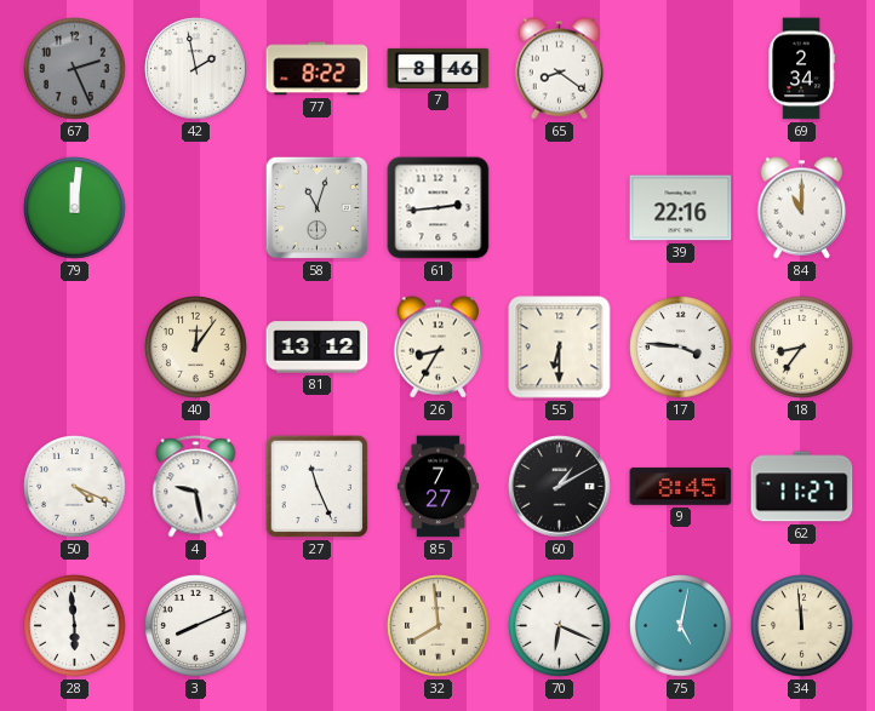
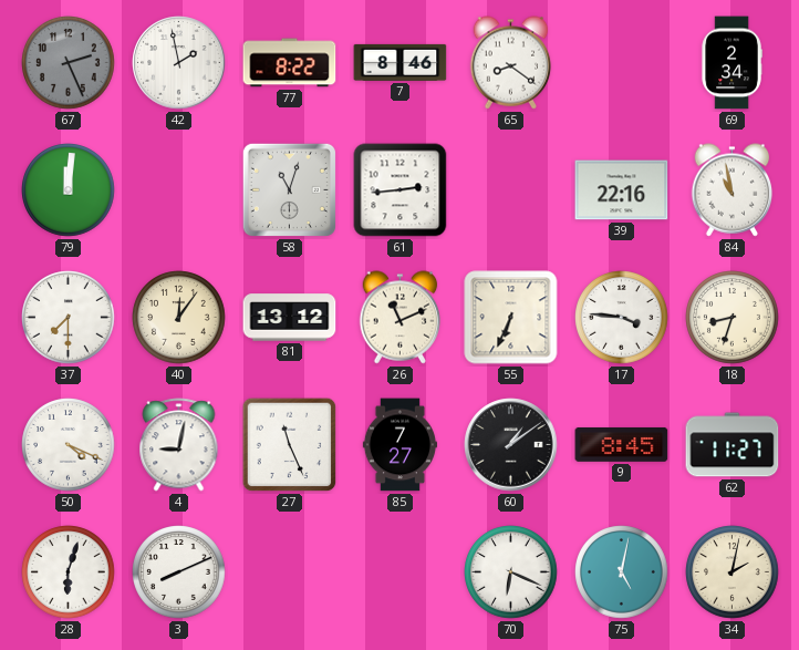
84: 11:00 -> 10:58 (733, 190)
37: none -> 7:30 (69, 318)
26: 8:35 -> 11:11 (401, 318)
55: 6:30 -> 6:34 (511, 318)
18: 8:36 -> 8:33 (733, 318)
4: 9:28 -> 9:02 (179, 445)
60: 1:10 -> 1:09 (511, 445)
28: 5:59 -> 6:03 (69, 572)
32: 7:59 -> none (439, 626)
34: 11:59 -> 2:02 (733, 572)
